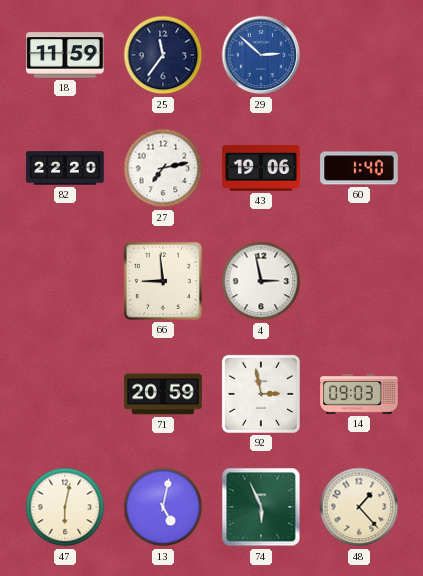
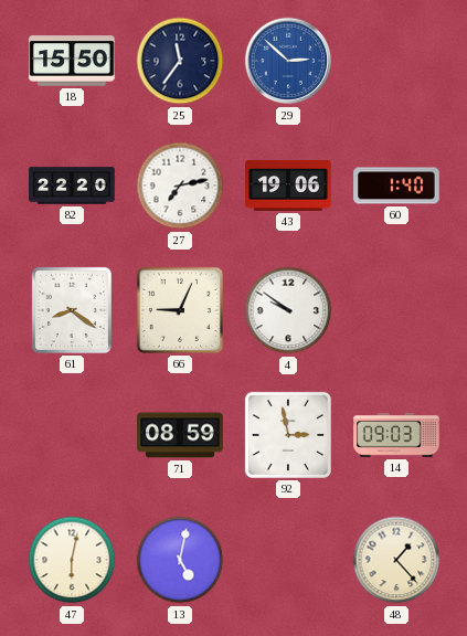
18: 11:59 -> 15:50 (72, 61)
61: none -> 8:21 (72, 310)
66: 8:59 -> 9:04 (180, 310)
4: 2:58 -> 9:51 (288, 310)
71: 20:59 -> 08:59 (180, 435)
74: 5:56 -> none (261, 507)
